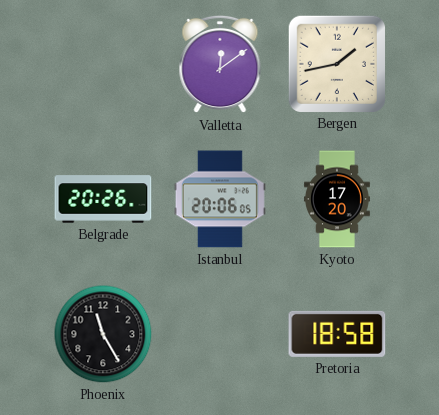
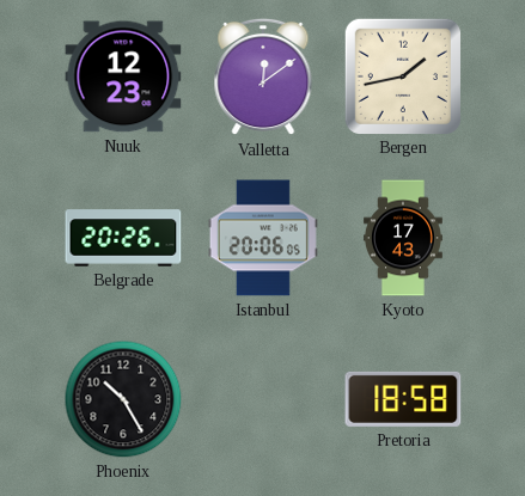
Nuuk: none -> 12:23 (123, 76)
Kyoto: 17:20 -> 17:43 (403, 238)
Phoenix: 11:25 -> 10:25 (123, 399)
